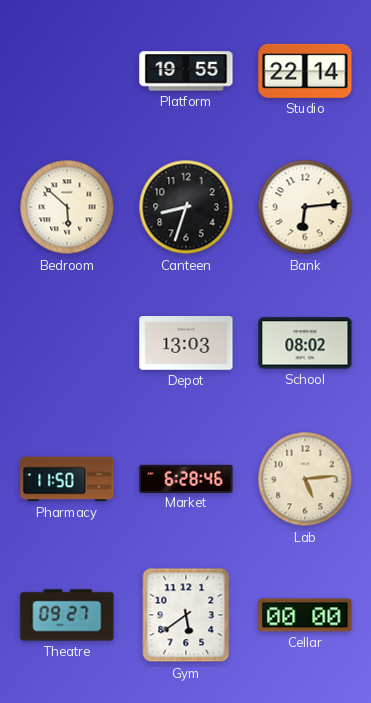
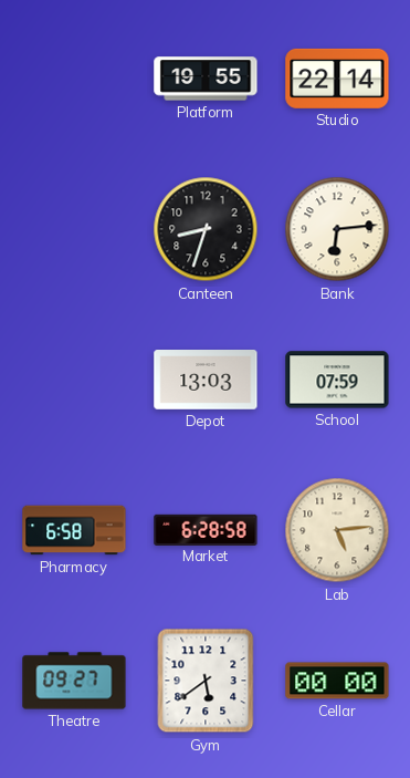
Bedroom: 5:52 -> none (67, 207)
School: 08:02 -> 07:59 (337, 380)
Pharmacy: 11:50 -> 6:58 (74, 530)
Market: 6:28:46 -> 6:28:58 (206, 529)
